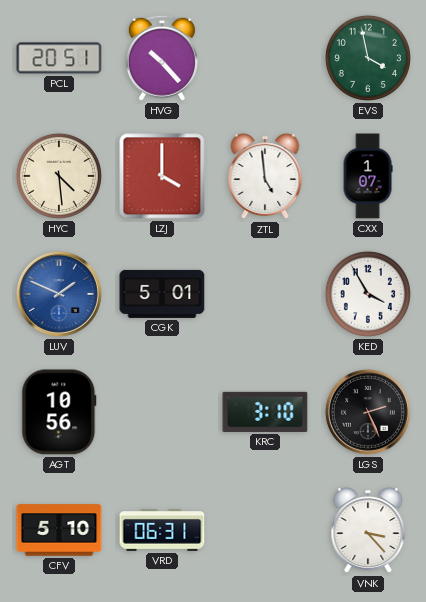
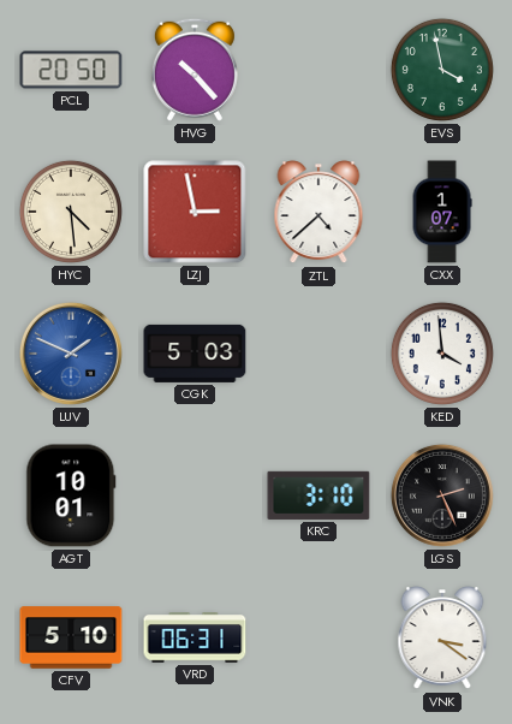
PCL: 20:51 -> 20:50 (71, 70)
LZJ: 4:00 -> 2:58 (195, 212)
ZTL: 4:59 -> 4:38 (318, 213)
CGK: 5:01 -> 5:03 (195, 354)
KED: 3:55 -> 3:59 (442, 354)
AGT: 10:56 -> 10:01 (71, 495)
VNK: 3:23 -> 3:21 (442, 639)
